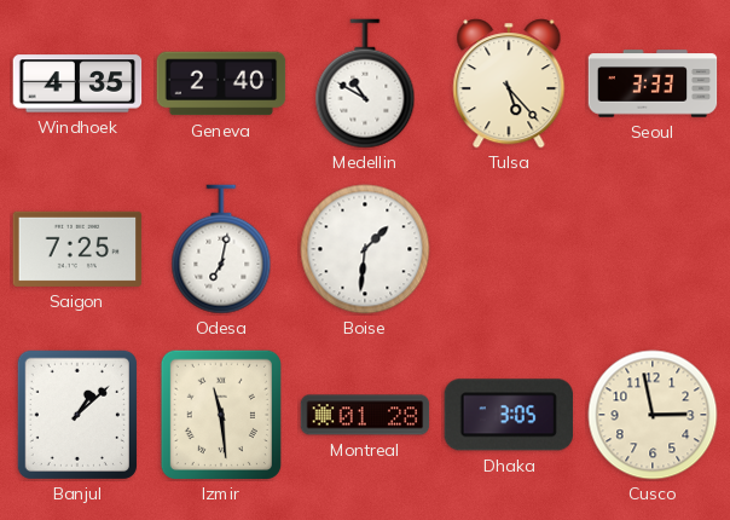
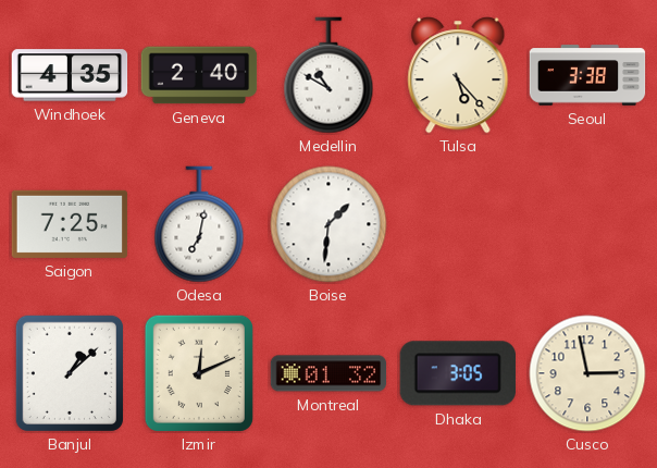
Seoul: 3:33 -> 3:38 (587, 75)
Izmir: 11:29 -> 12:11 (199, 373)
Montreal: 01:28 -> 01:32 (328, 373)
